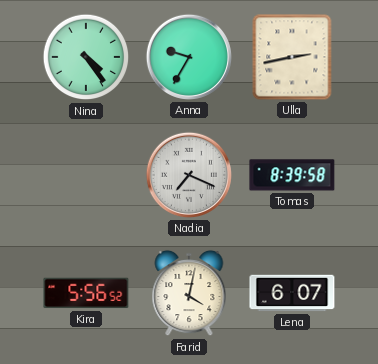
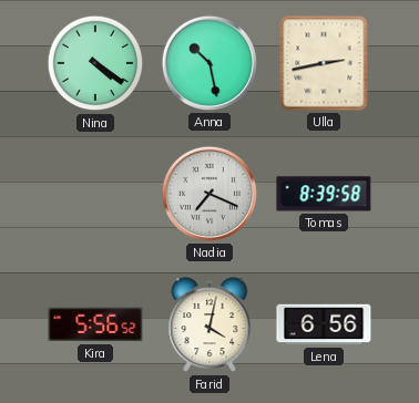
Nina: 4:24 -> 4:21 (95, 63)
Anna: 9:35 -> 10:28 (209, 63)
Lena: 6:07 -> 6:56 (324, 324)
